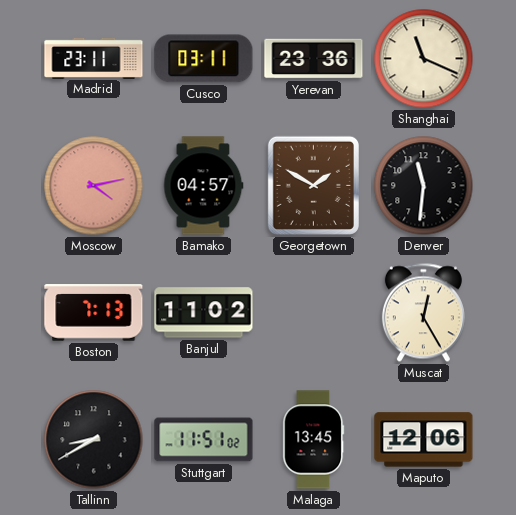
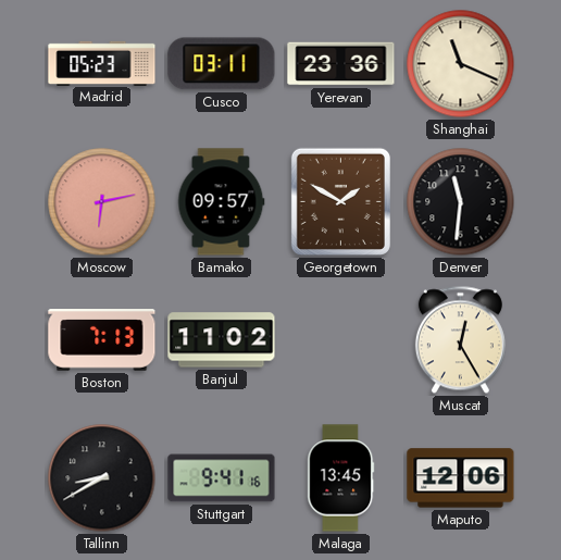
Madrid: 23:11 -> 05:23 (102, 63)
Moscow: 4:13 -> 6:13 (102, 202)
Bamako: 04:57 -> 09:57 (221, 202)
Stuttgart: 11:51 -> 9:41 (222, 478)
